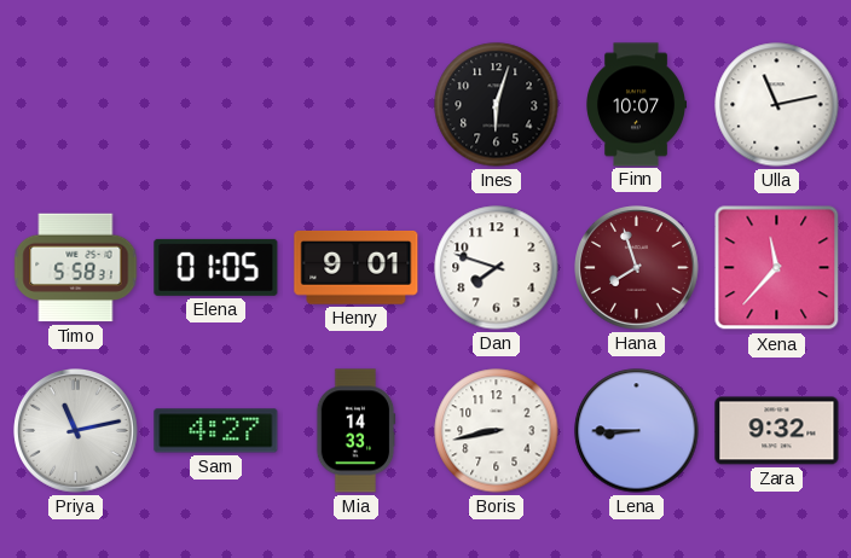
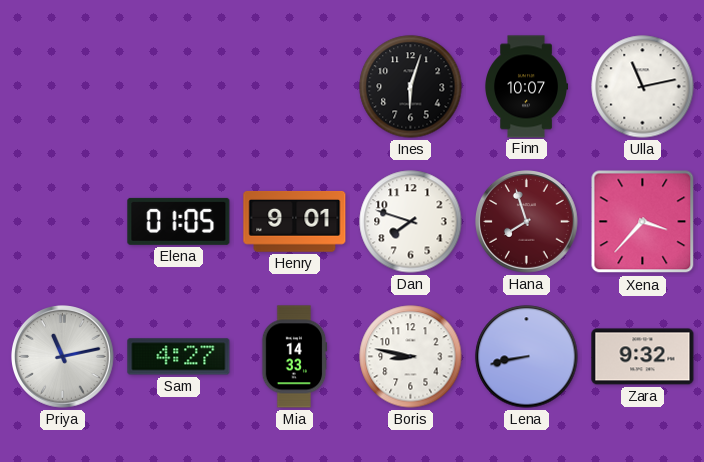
Timo: 5:58 -> none (76, 268)
Xena: 11:37 -> 3:37 (643, 222)
Boris: 8:43 -> 8:47 (411, 357)
Lena: 8:45 -> 8:43 (527, 357)
